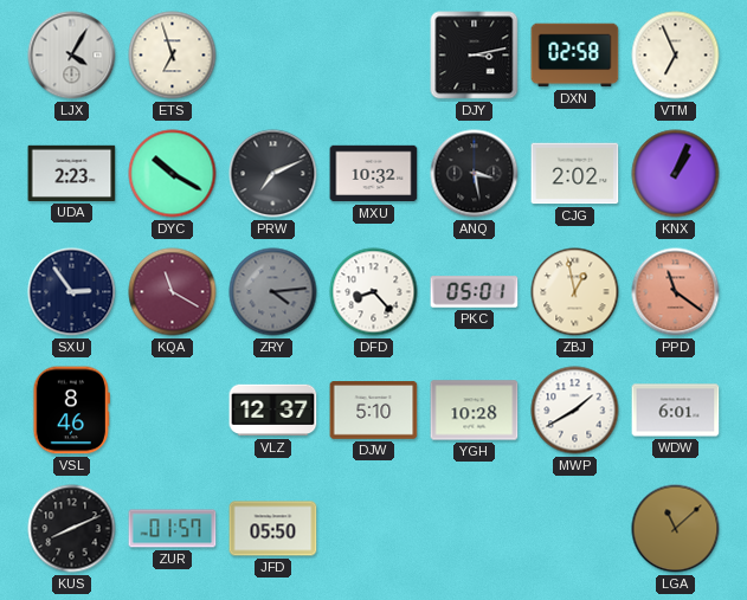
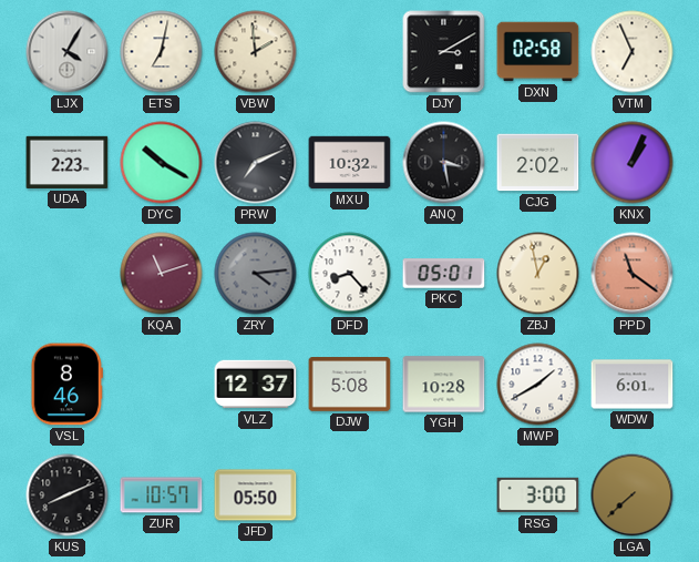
ETS: 6:57 -> 7:02 (162, 52)
VBW: none -> 1:59 (256, 52)
DJY: 3:13 -> 3:10 (444, 52)
SXU: 2:54 -> none (72, 292)
KQA: 11:20 -> 11:12 (162, 274)
DJW: 5:10 -> 5:08 (350, 385)
ZUR: 01:57 -> 10:57 (162, 495)
RSG: none -> 3:00 (538, 495)
LGA: 11:08 -> 7:38 (633, 495)
